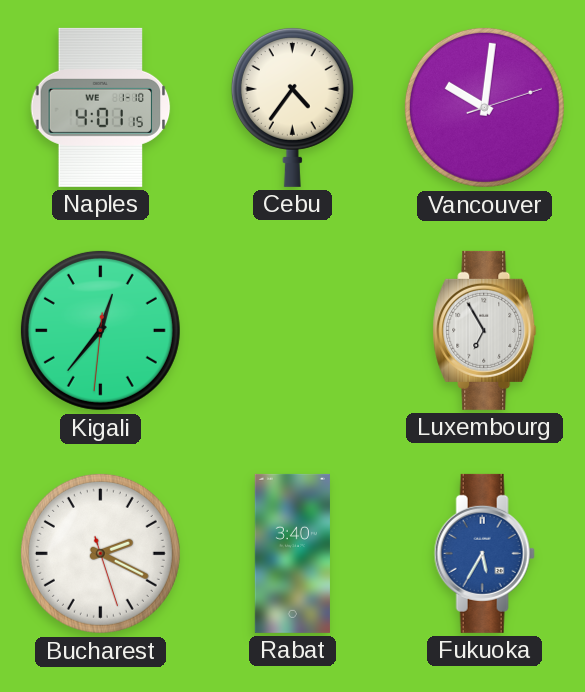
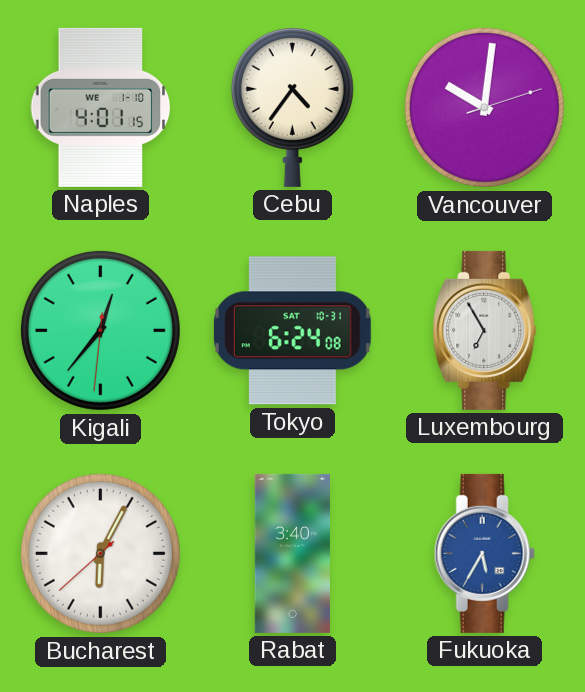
Tokyo: none -> 6:24 (292, 331)
Bucharest: 2:19 -> 6:04 (100, 553)
